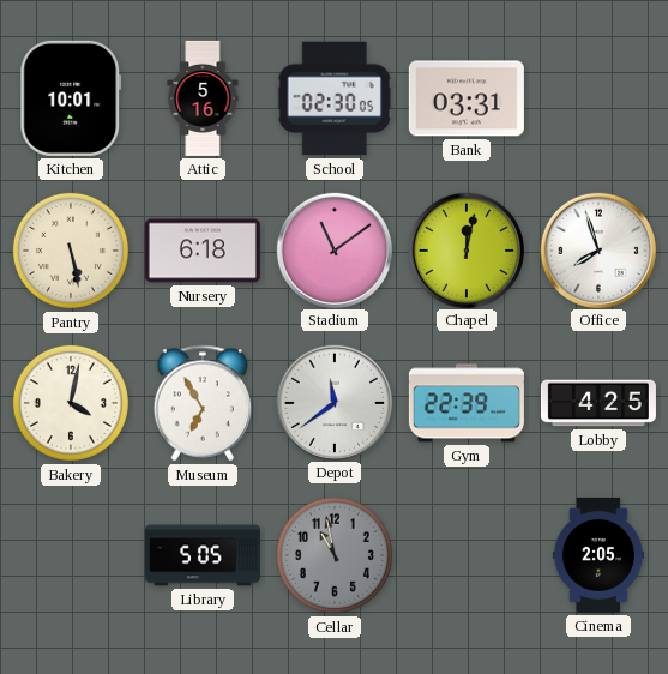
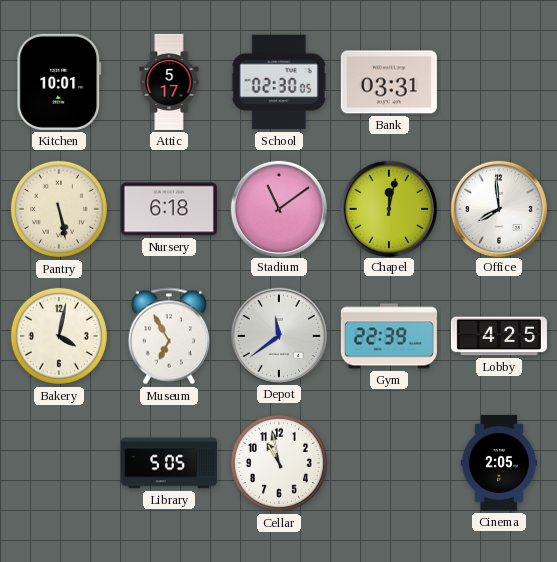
Attic: 5:16 -> 5:17 (169, 82)
Office: 7:57 -> 7:59 (498, 208)
Cellar dial: grey -> white (279, 463)
